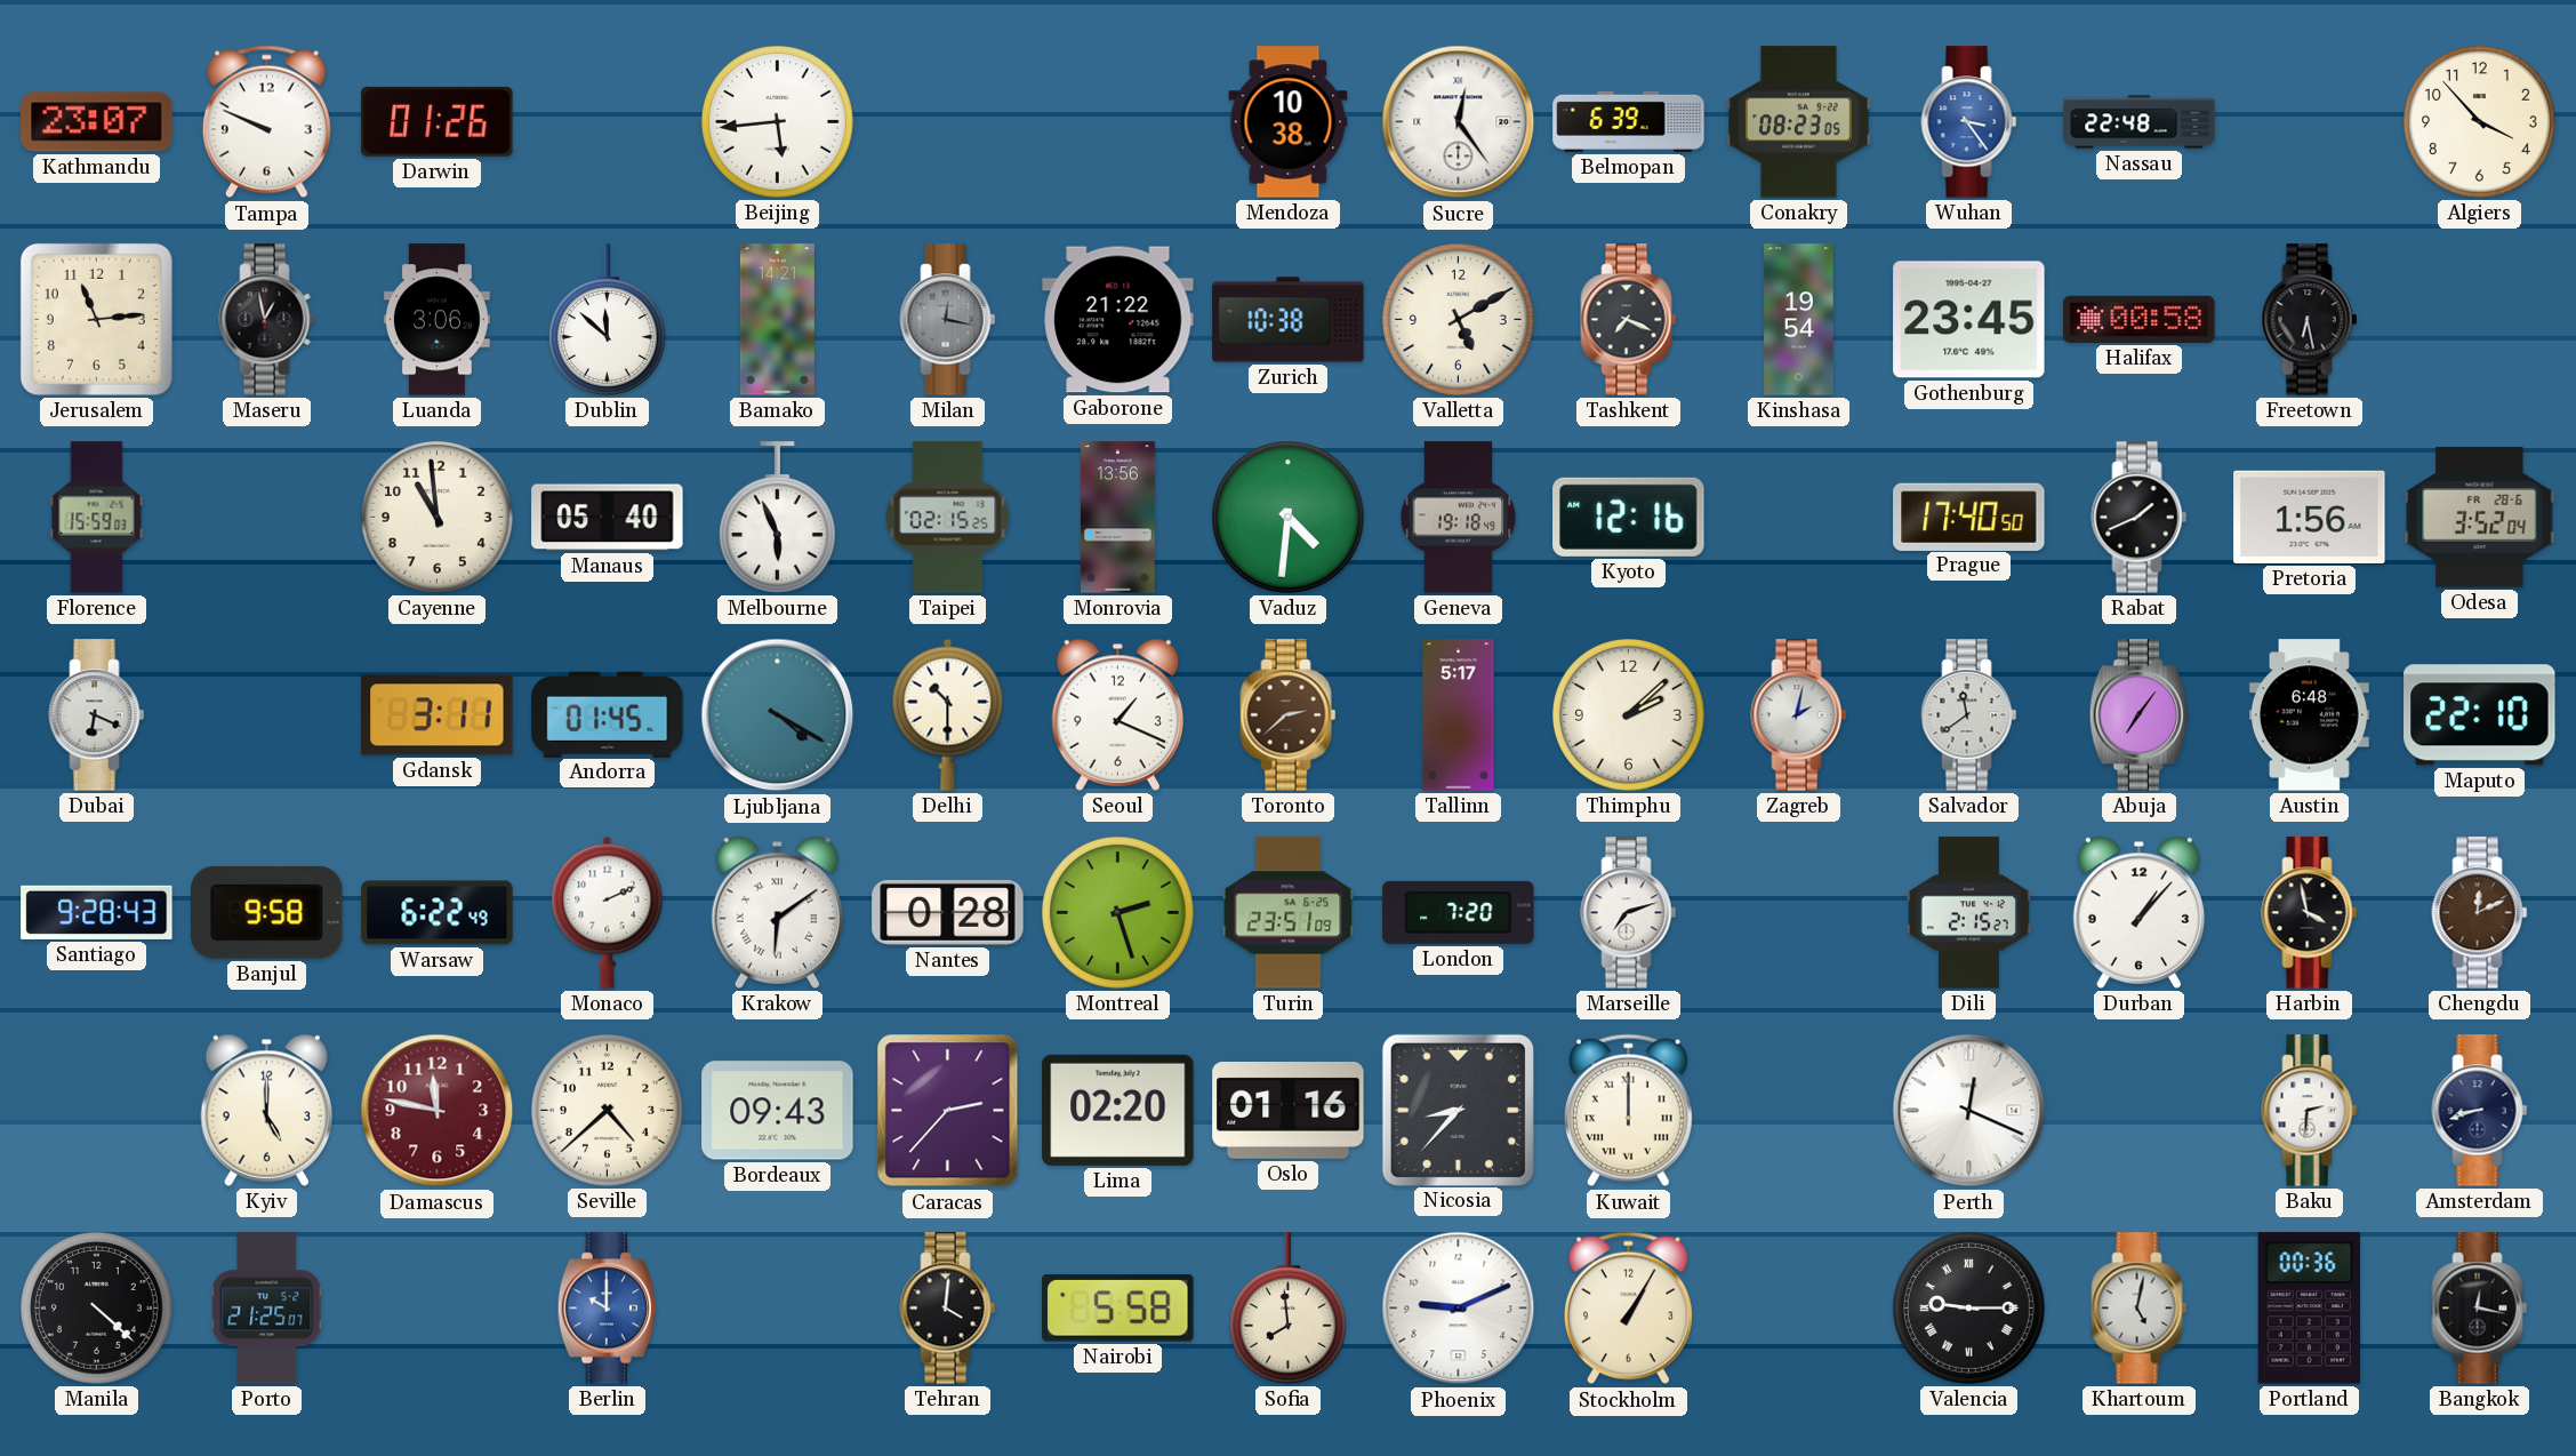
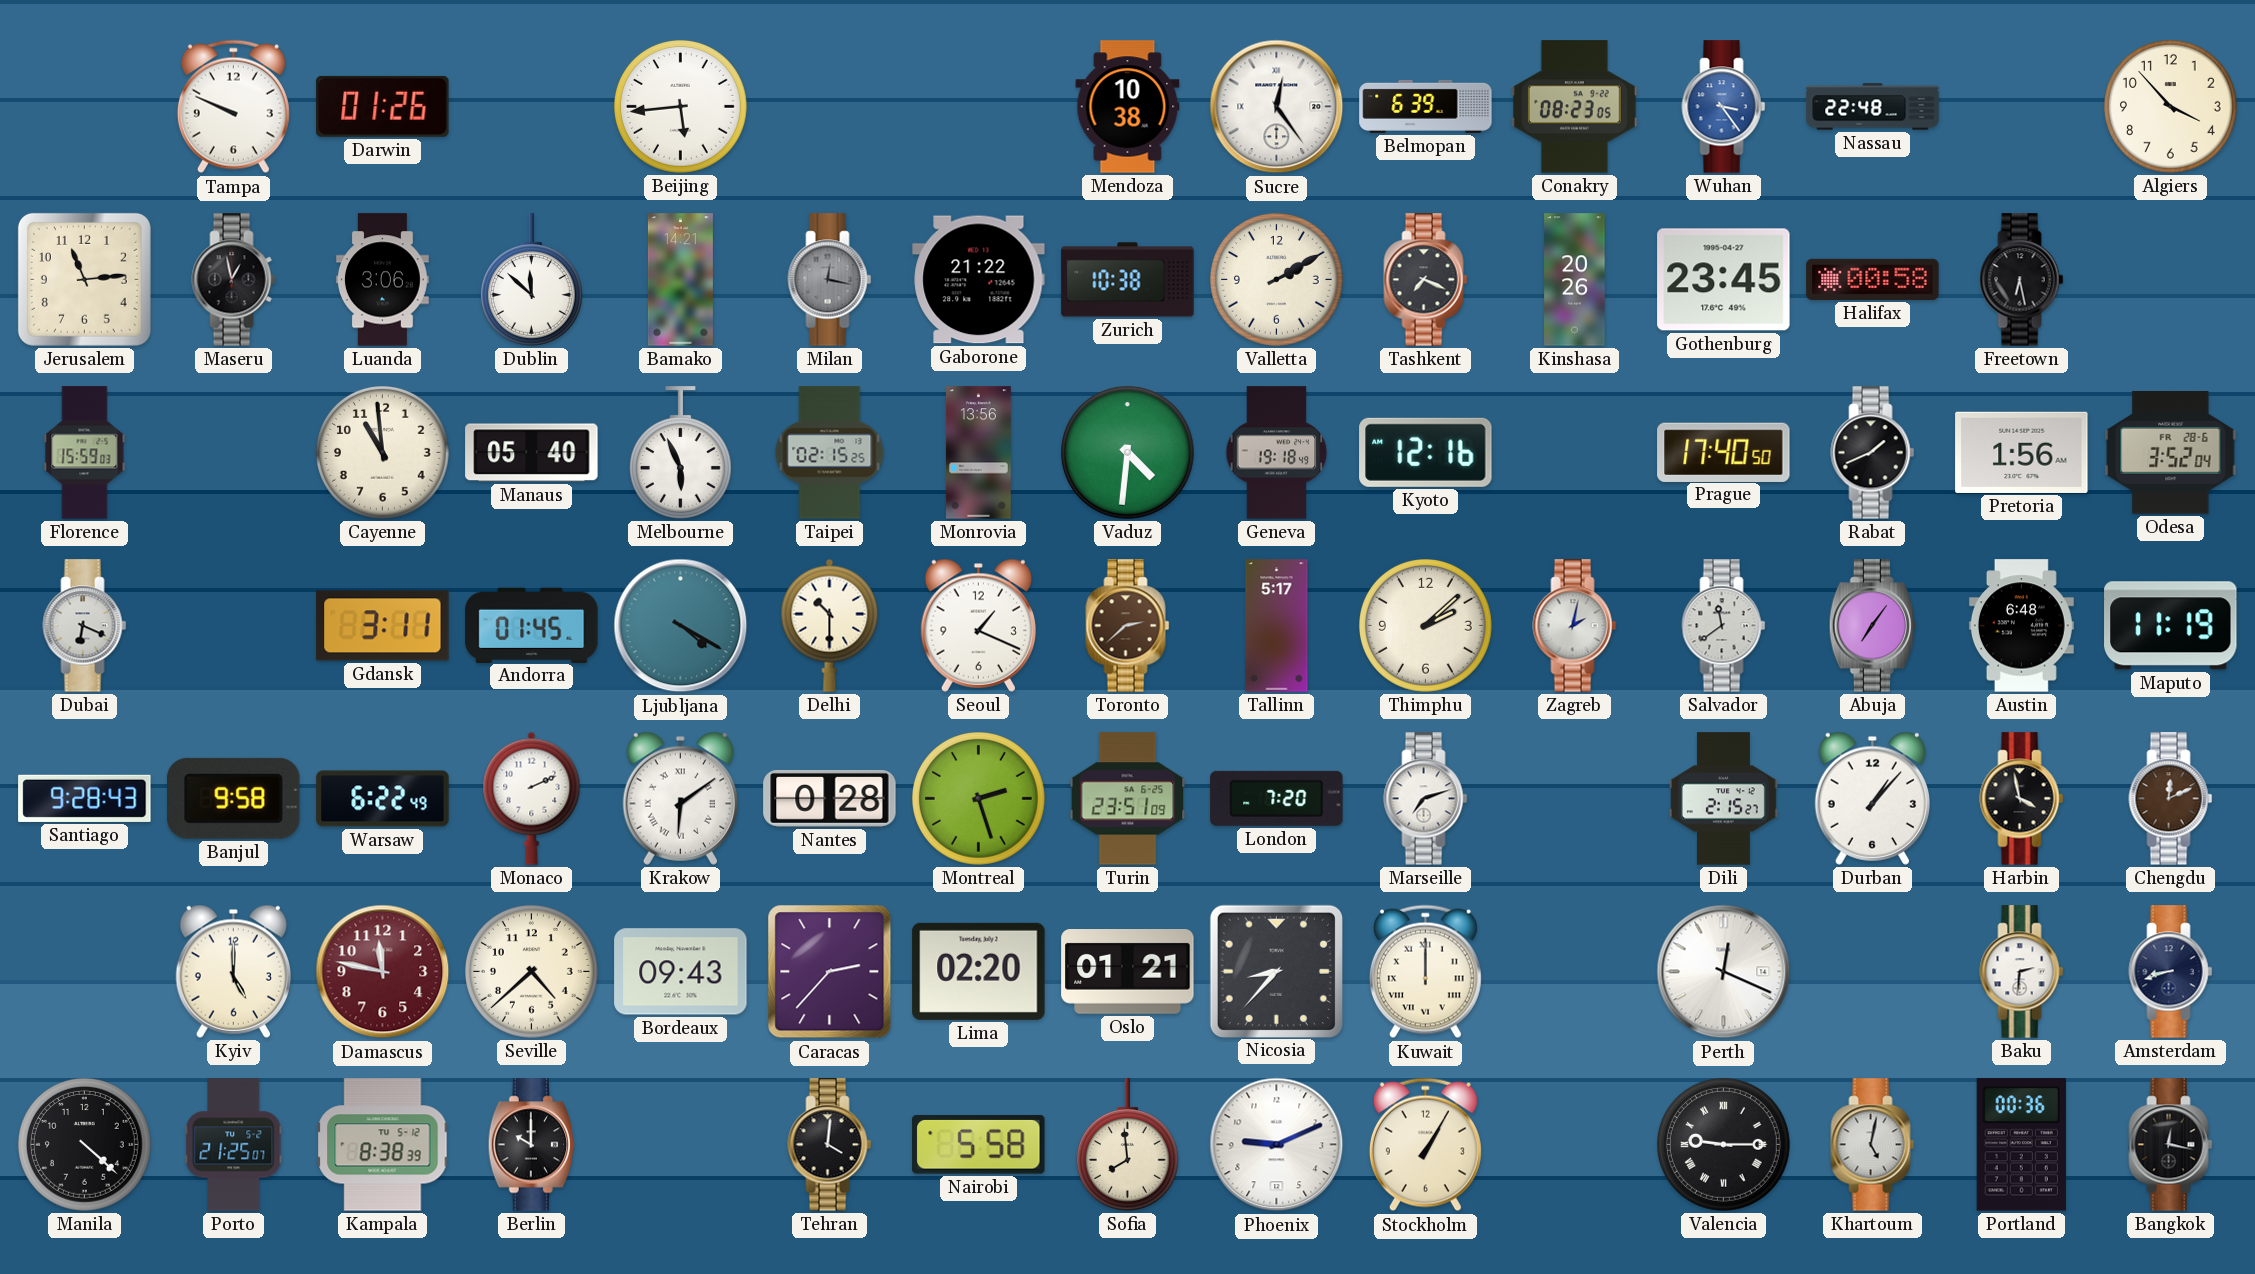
Kathmandu: 23:07 -> none (97, 122)
Valletta: 5:10 -> 2:10 (1277, 280)
Kinshasa: 19:54 -> 20:26 (1575, 280)
Maputo: 22:10 -> 11:19 (2171, 626)
Oslo: 01:16 -> 01:21 (1128, 972)
Kampala: none -> 8:38 (383, 1145)
Berlin dial: blue -> black (532, 1145)
